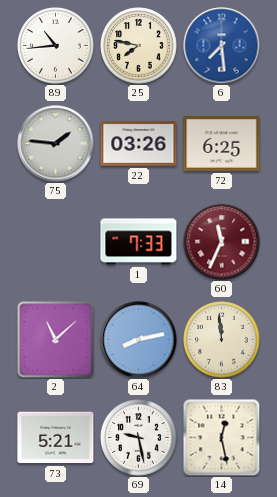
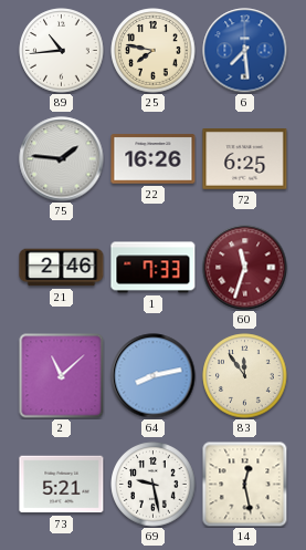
22: 03:26 -> 16:26 (154, 159)
21: none -> 2:46 (62, 268)
60: 11:34 -> 11:33 (245, 268)
83: 11:59 -> 11:54 (245, 376)
